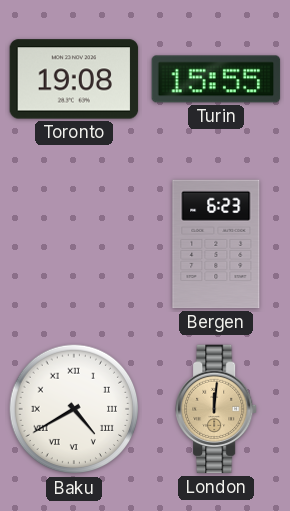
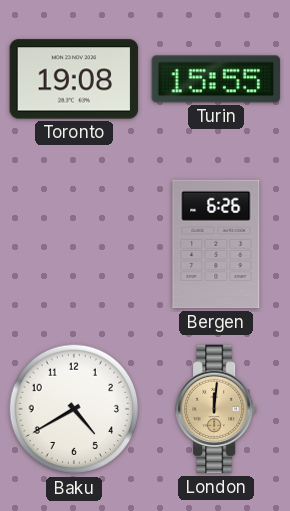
Bergen: 6:23 -> 6:26 (216, 244)
Baku numerals: Roman -> Arabic (74, 409)
